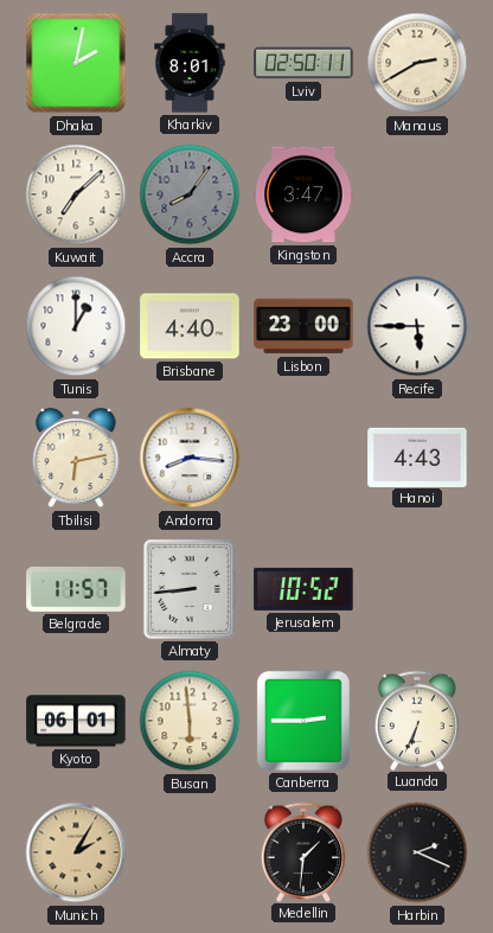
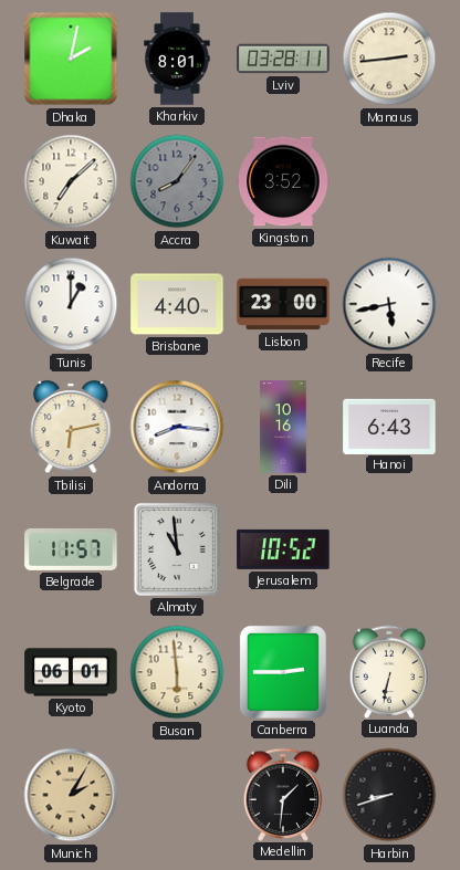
Lviv: 02:50 -> 03:28 (283, 59)
Manaus: 2:40 -> 2:44 (389, 59)
Kingston: 3:47 -> 3:52 (283, 181)
Recife: 5:45 -> 5:43 (389, 304)
Dili: none -> 10:16 (283, 427)
Hanoi: 4:43 -> 6:43 (389, 426)
Almaty: 8:44 -> 10:59 (177, 549)
Luanda: 6:34 -> 6:32 (389, 671)
Harbin: 2:19 -> 8:42 (389, 795)
